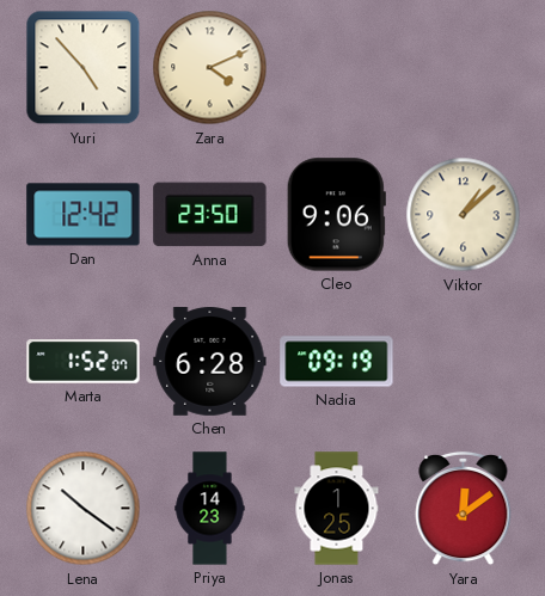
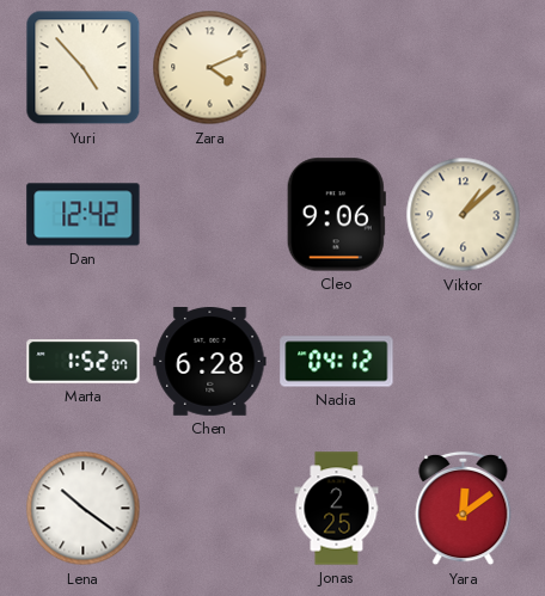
Anna: 23:50 -> none (210, 215)
Nadia: 09:19 -> 04:12 (337, 362)
Priya: 14:23 -> none (210, 509)
Jonas: 1:25 -> 2:25 (337, 509)
